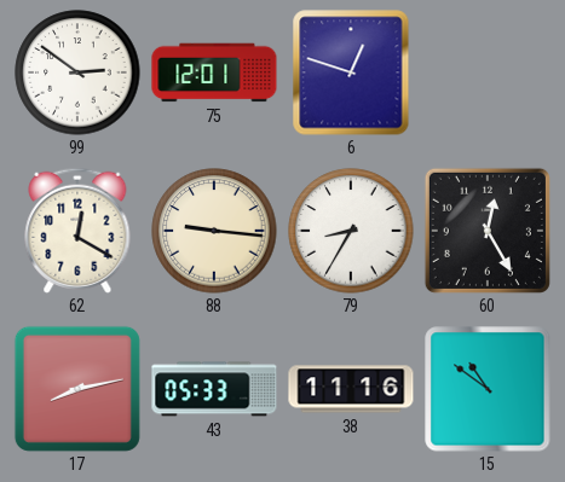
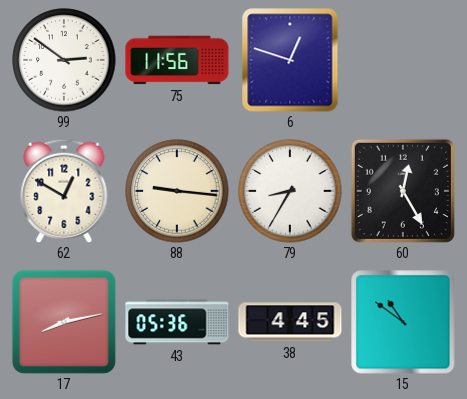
75: 12:01 -> 11:56 (177, 60)
62: 12:20 -> 12:50 (64, 191)
43: 05:33 -> 05:36 (177, 322)
38: 11:16 -> 4:45 (290, 322)
